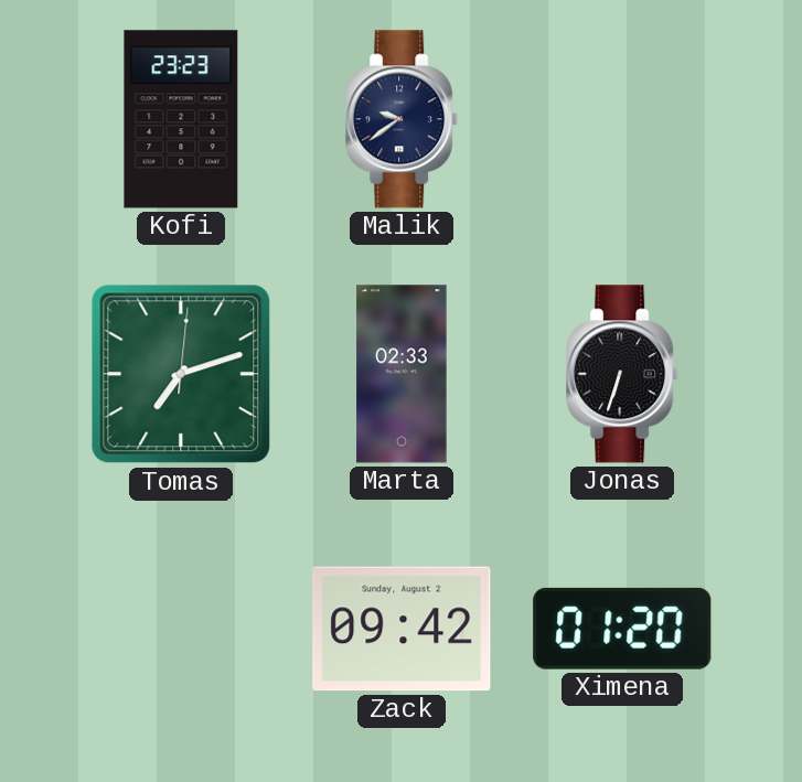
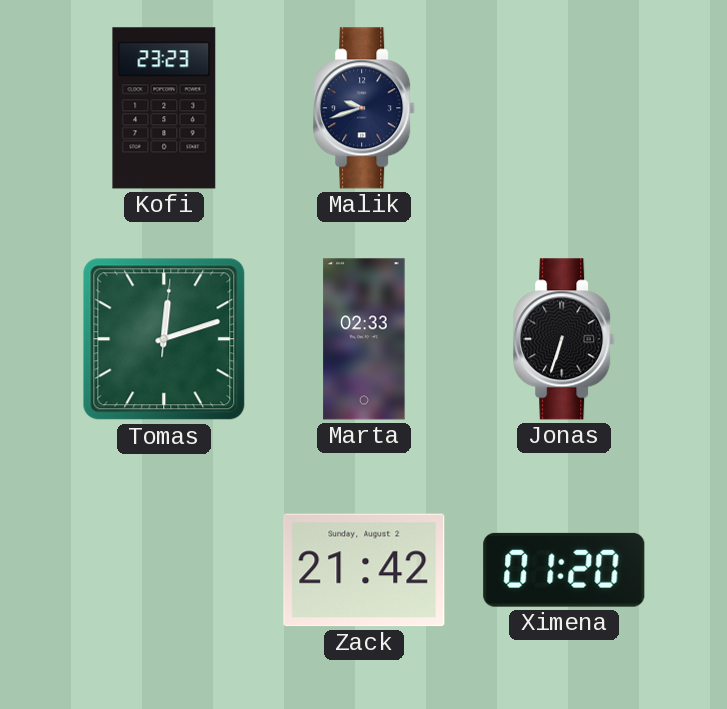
Malik: 9:39 -> 9:42 (365, 108)
Tomas: 7:12 -> 12:12 (164, 339)
Zack: 09:42 -> 21:42 (364, 570)
